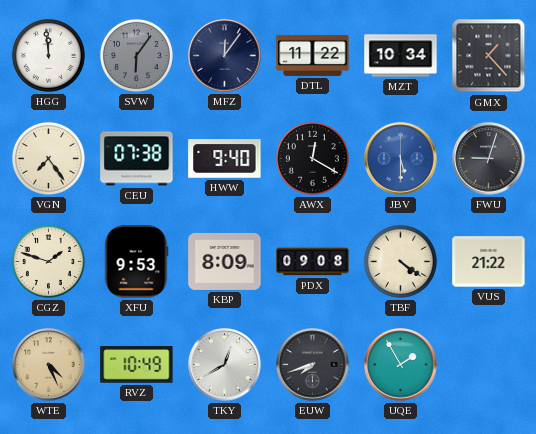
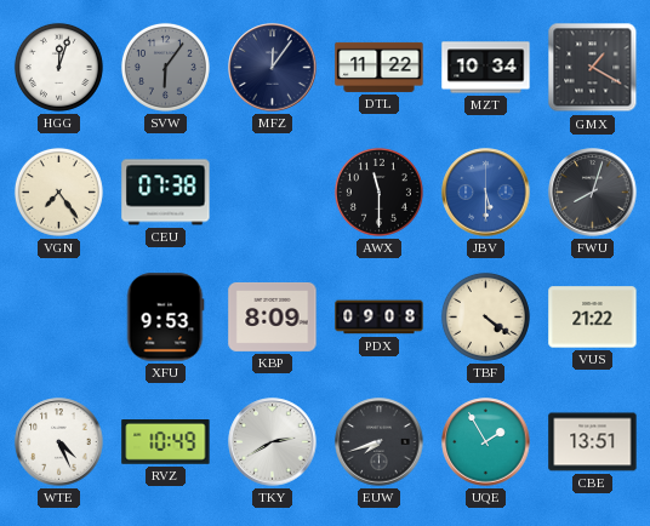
HGG: 11:59 -> 12:03 (58, 67)
GMX: 1:23 -> 1:20 (593, 68)
HWW: 9:40 -> none (225, 159)
AWX: 12:20 -> 11:30 (378, 191)
FWU: 9:03 -> 8:03 (593, 193)
CGZ: 1:48 -> none (48, 261)
WTE dial: champagne -> white (59, 442)
TKY: 12:40 -> 2:40 (273, 442)
CBE: none -> 13:51 (593, 442)
